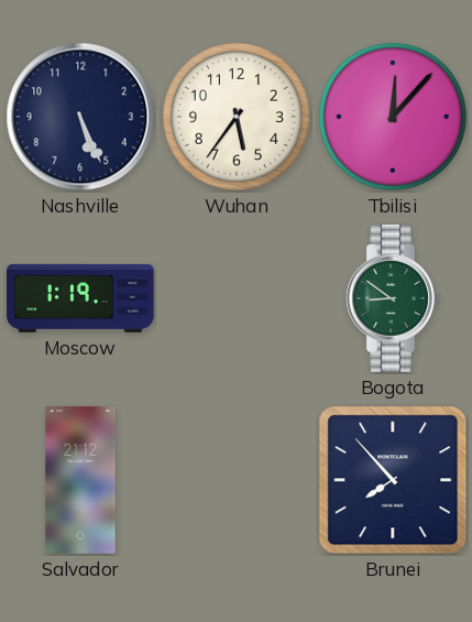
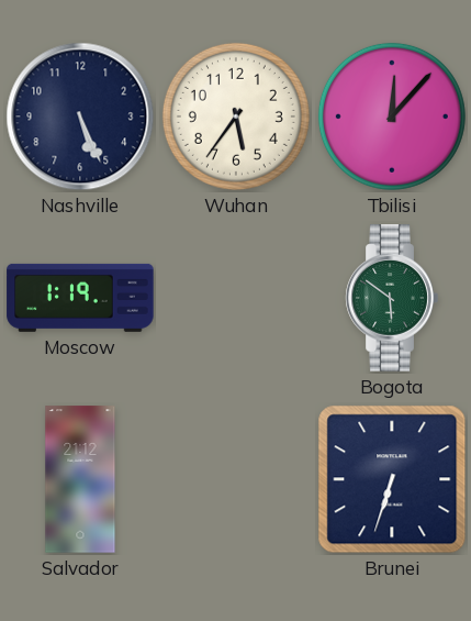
Bogota: 8:51 -> 5:51 (392, 298)
Brunei: 7:53 -> 6:33 (392, 479)
